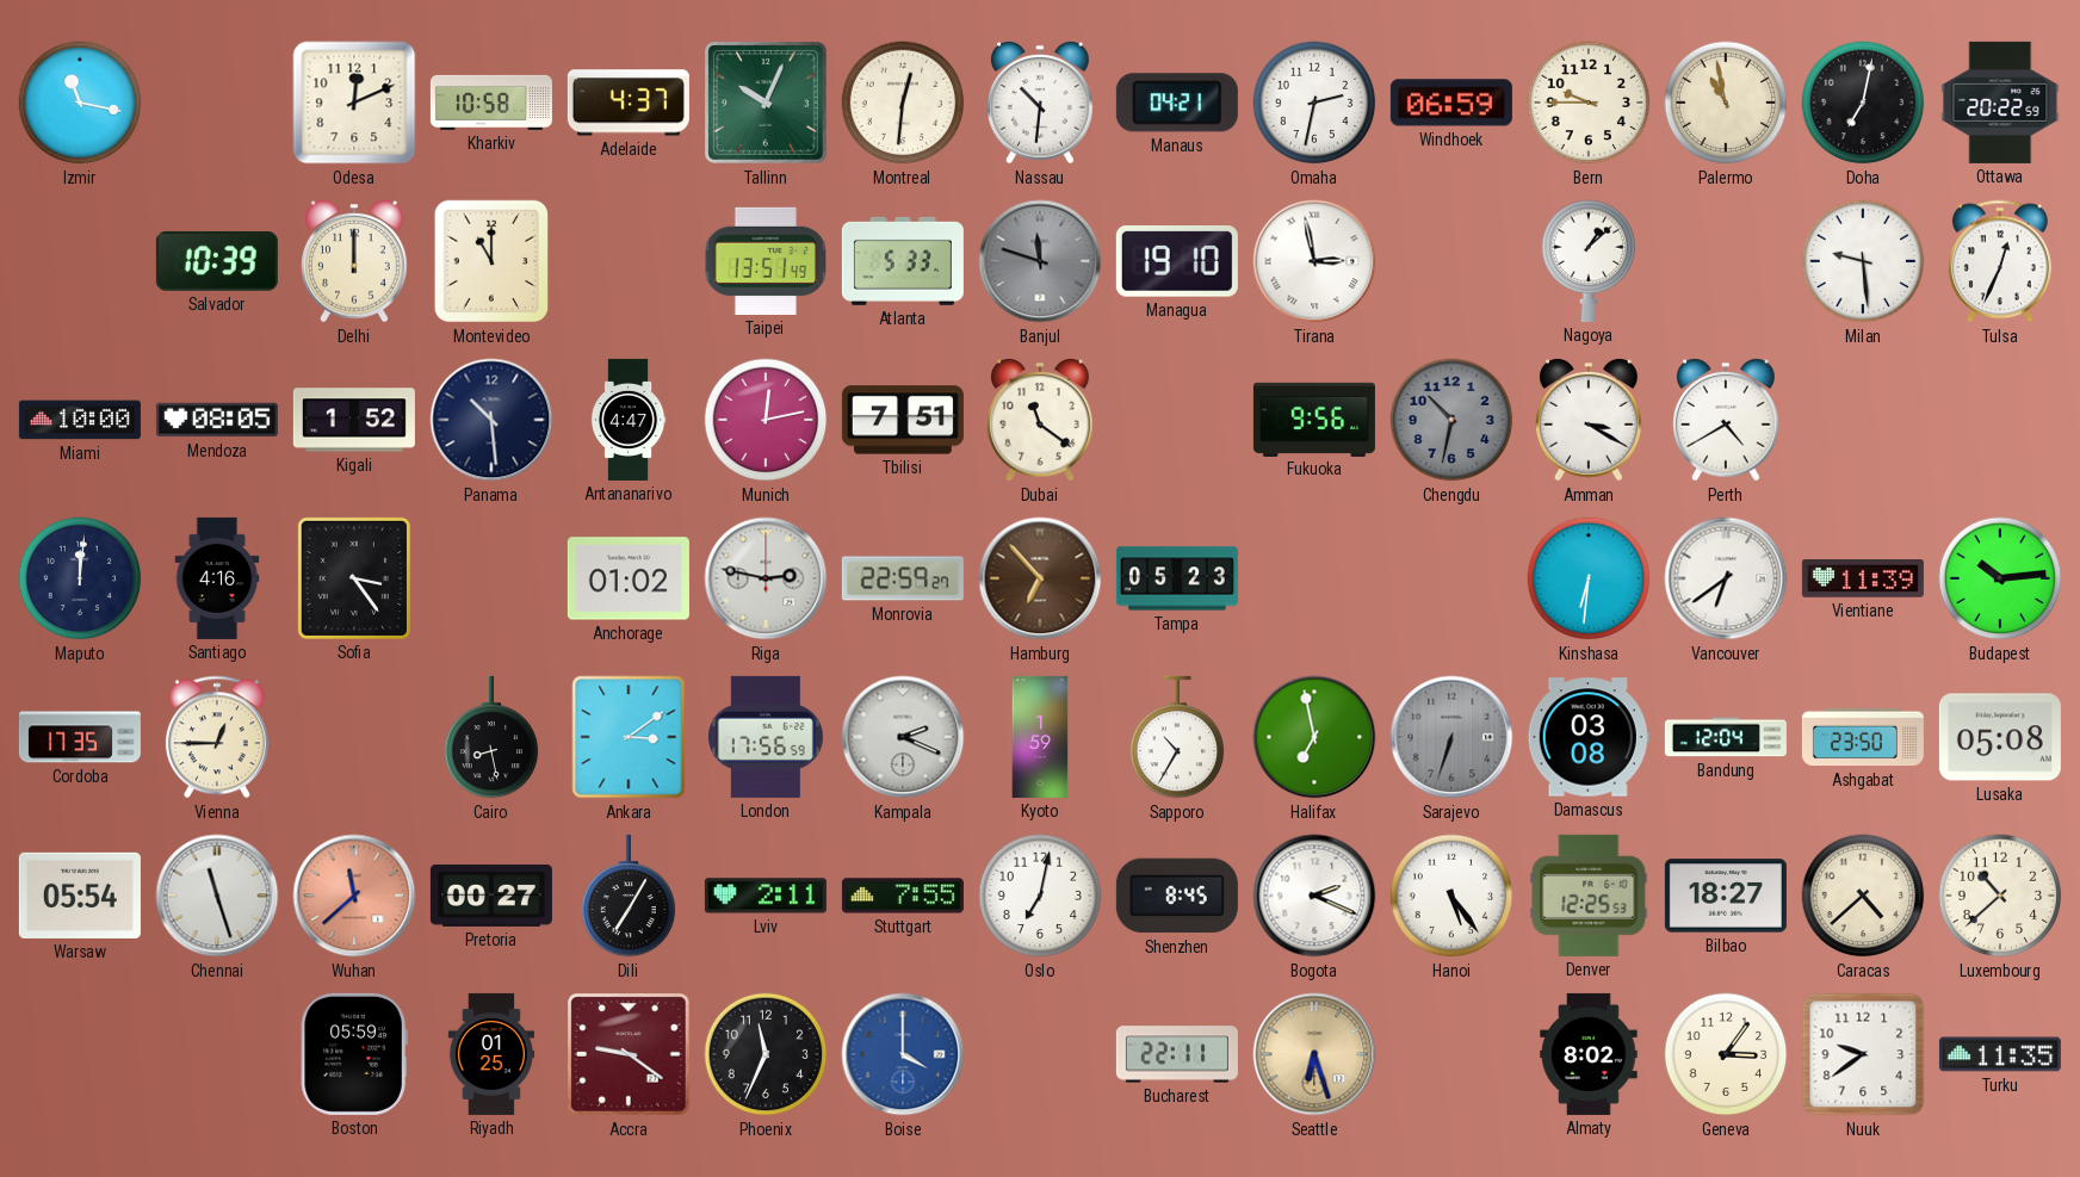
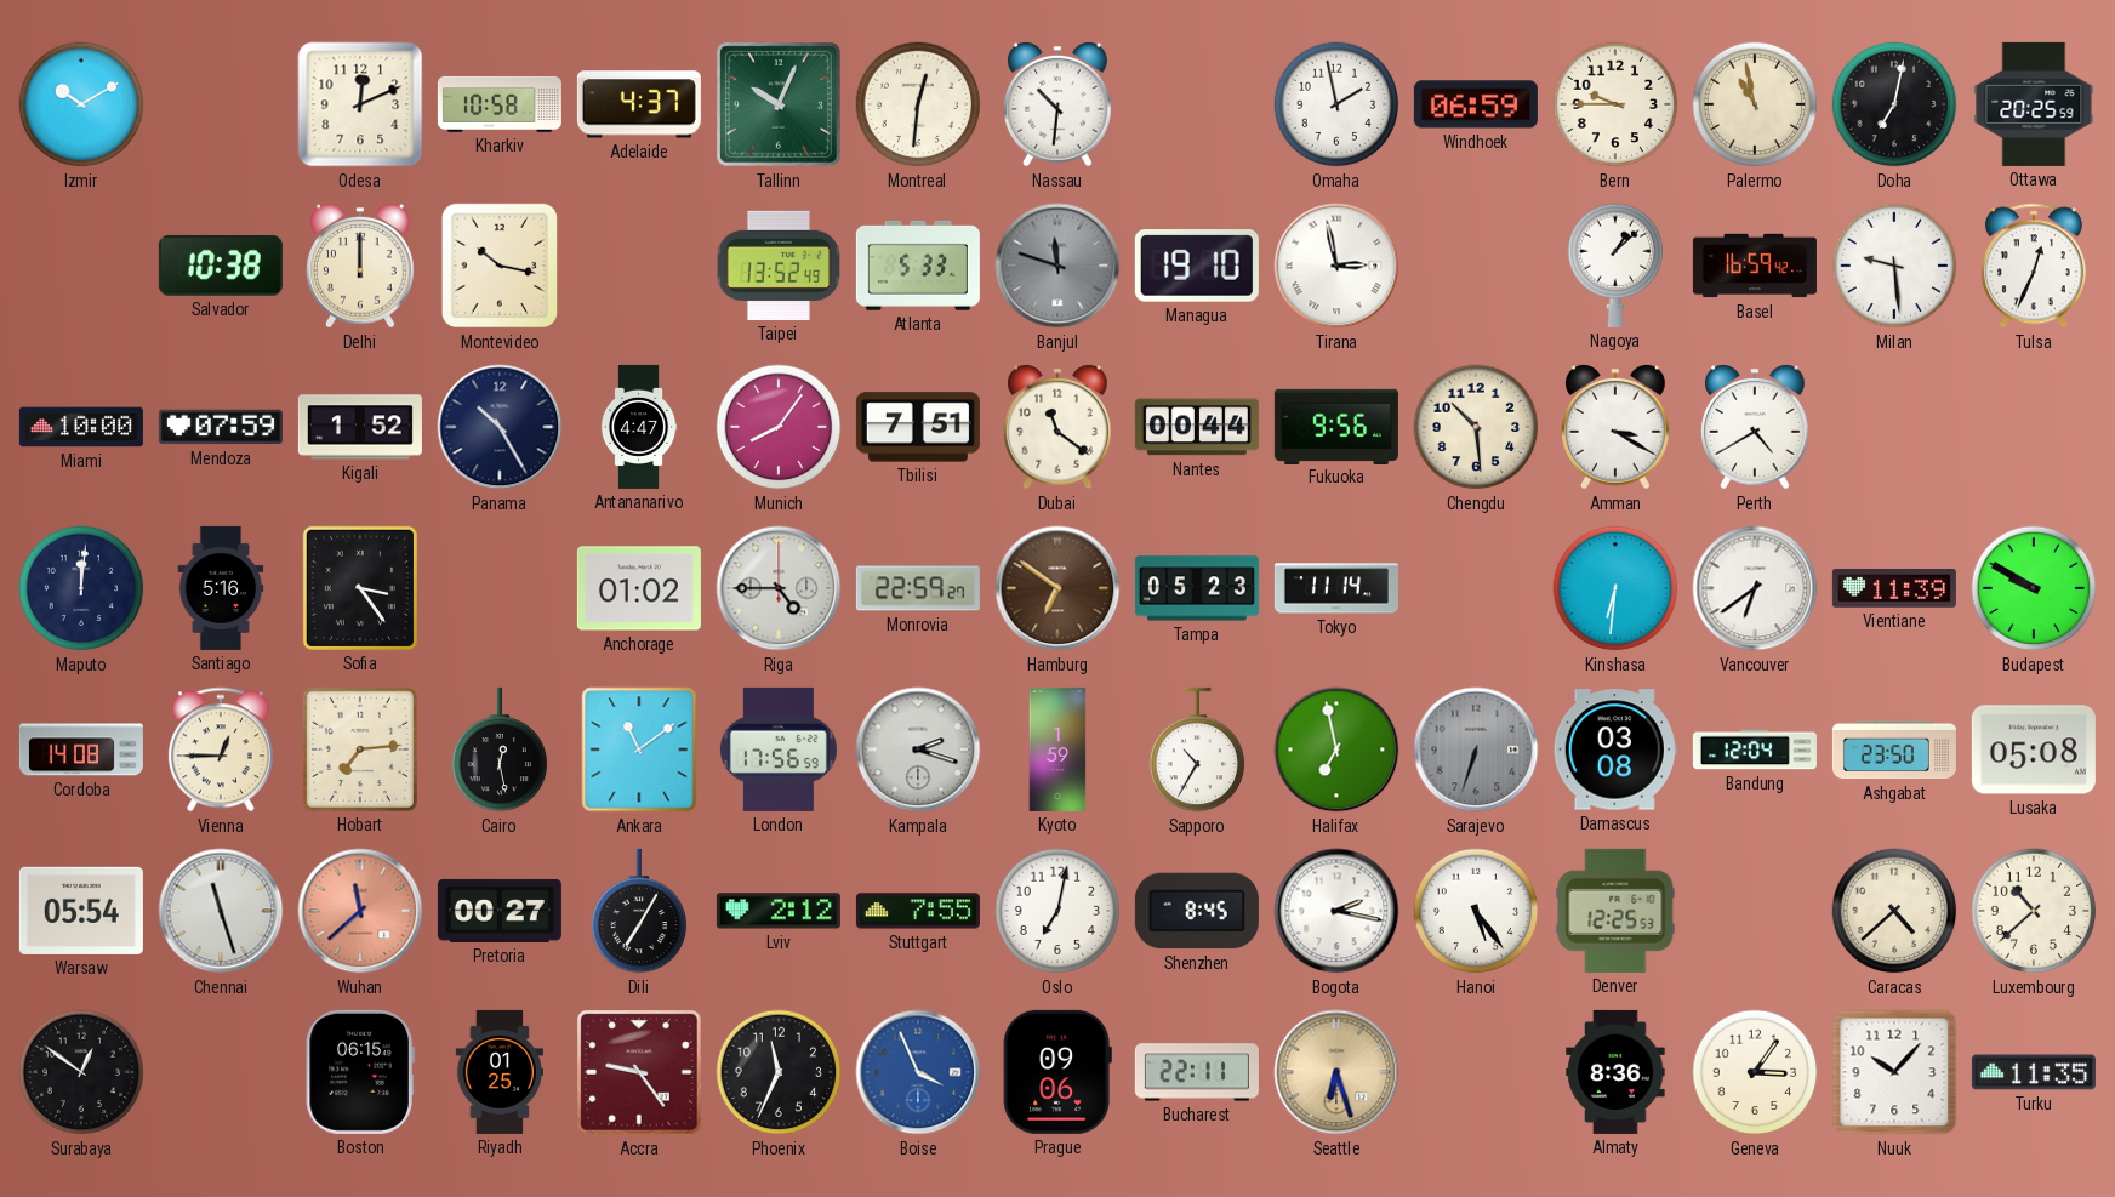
Izmir: 11:17 -> 10:10 (81, 104)
Manaus: 04:21 -> none (1177, 103)
Omaha: 2:32 -> 1:58 (1336, 104)
Ottawa: 20:22 -> 20:25 (2034, 104)
Salvador: 10:39 -> 10:38 (221, 266)
Montevideo: 11:00 -> 10:17 (500, 266)
Taipei: 13:51 -> 13:52 (777, 266)
Basel: none -> 16:59 (1755, 266)
Mendoza: 08:05 -> 07:59 (221, 427)
Panama: 10:29 -> 10:25 (500, 427)
Munich: 12:13 -> 8:06 (779, 427)
Nantes: none -> 00:44 (1197, 427)
Chengdu: 10:32 -> 10:29 (1476, 427)
Chengdu dial: grey -> cream (1476, 427)
Santiago: 4:16 -> 5:16 (221, 588)
Riga: 2:47 -> 4:45 (779, 588)
Hamburg: 6:53 -> 6:51 (1057, 588)
Tokyo: none -> 11:14 (1336, 588)
Budapest: 10:14 -> 9:50 (2034, 588)
Cordoba: 17:35 -> 14:08 (81, 749)
Hobart: none -> 7:14 (360, 749)
Cairo: 8:28 -> 12:28 (500, 749)
Ankara: 3:09 -> 11:09 (639, 749)
Kampala: 2:19 -> 2:18 (918, 749)
Lviv: 2:11 -> 2:12 (779, 911)
Bogota: 2:19 -> 2:17 (1336, 911)
Bilbao: 18:27 -> none (1726, 896)
Surabaya: none -> 12:51 (81, 1072)
Boston: 05:59 -> 06:15 (360, 1072)
Accra: 9:21 -> 9:24 (640, 1073)
Boise: 4:00 -> 3:56 (918, 1072)
Prague: none -> 09:06 (1057, 1072)
Almaty: 8:02 -> 8:36 (1615, 1072)
Nuuk: 9:39 -> 10:07 (1894, 1072)
